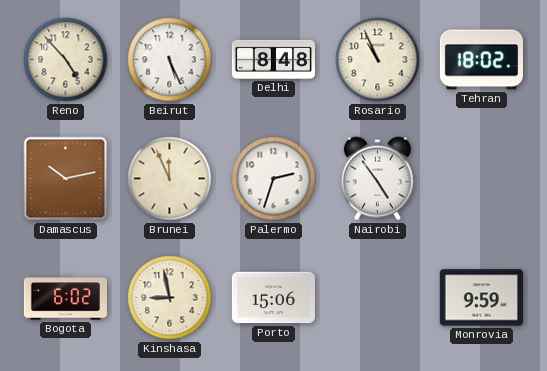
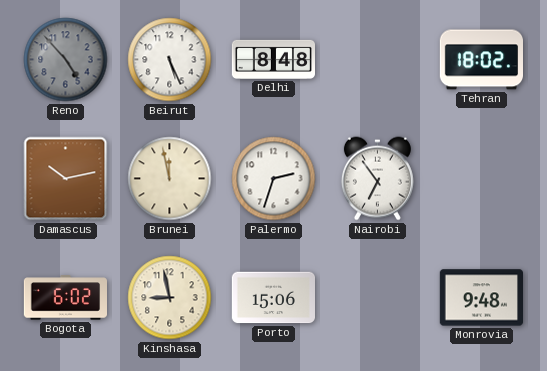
Reno dial: cream -> grey (66, 60)
Rosario: 10:56 -> none (378, 60)
Brunei: 11:56 -> 11:58 (170, 179)
Nairobi: 4:54 -> 6:54 (377, 179)
Monrovia: 9:59 -> 9:48 (481, 298)
